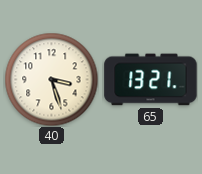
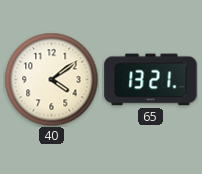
40: 3:27 -> 4:09 (51, 79)
